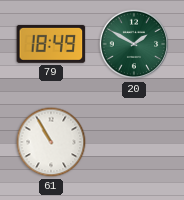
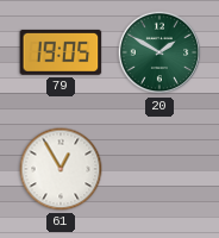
79: 18:49 -> 19:05 (61, 52)
61: 10:55 -> 12:55 (61, 169)
